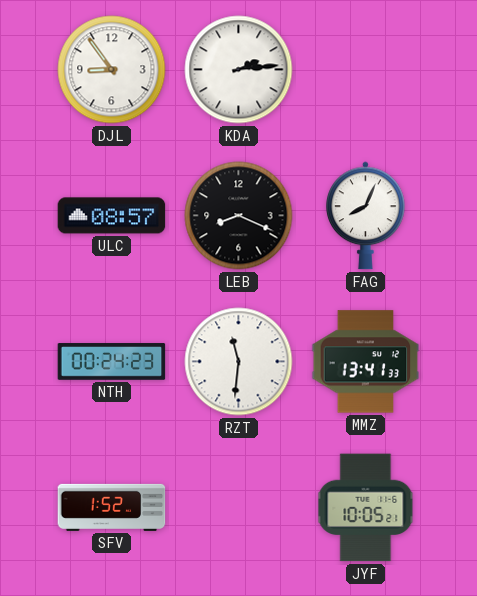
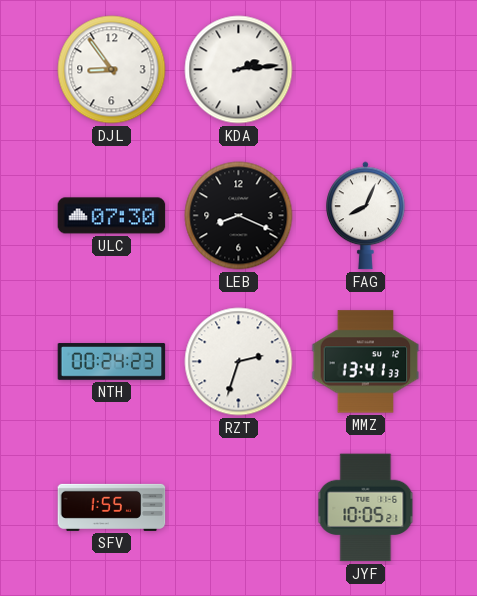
ULC: 08:57 -> 07:30 (112, 216)
RZT: 11:31 -> 2:33 (239, 362)
SFV: 1:52 -> 1:55 (112, 507)
